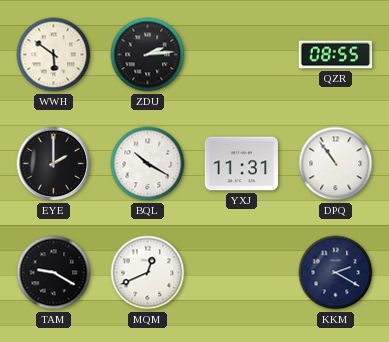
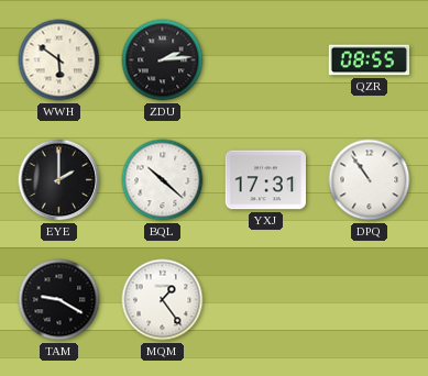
BQL: 10:20 -> 10:22 (163, 180)
YXJ: 11:31 -> 17:31 (265, 180)
MQM: 12:41 -> 1:24 (163, 300)
KKM: 2:20 -> none (336, 273)
